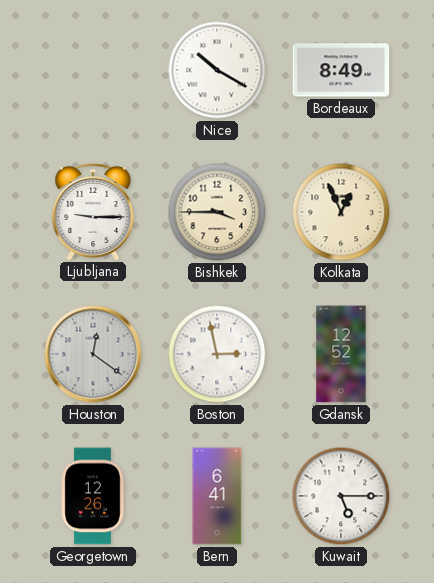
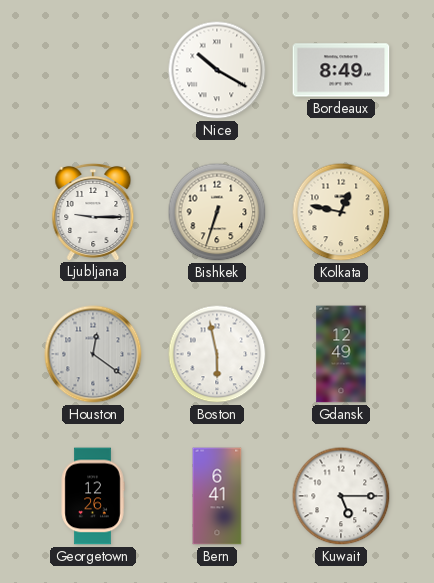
Bishkek: 3:45 -> 6:33 (217, 212)
Kolkata: 12:56 -> 12:47 (341, 212)
Boston: 2:58 -> 5:58 (217, 354)
Gdansk: 12:52 -> 12:49 (341, 354)
